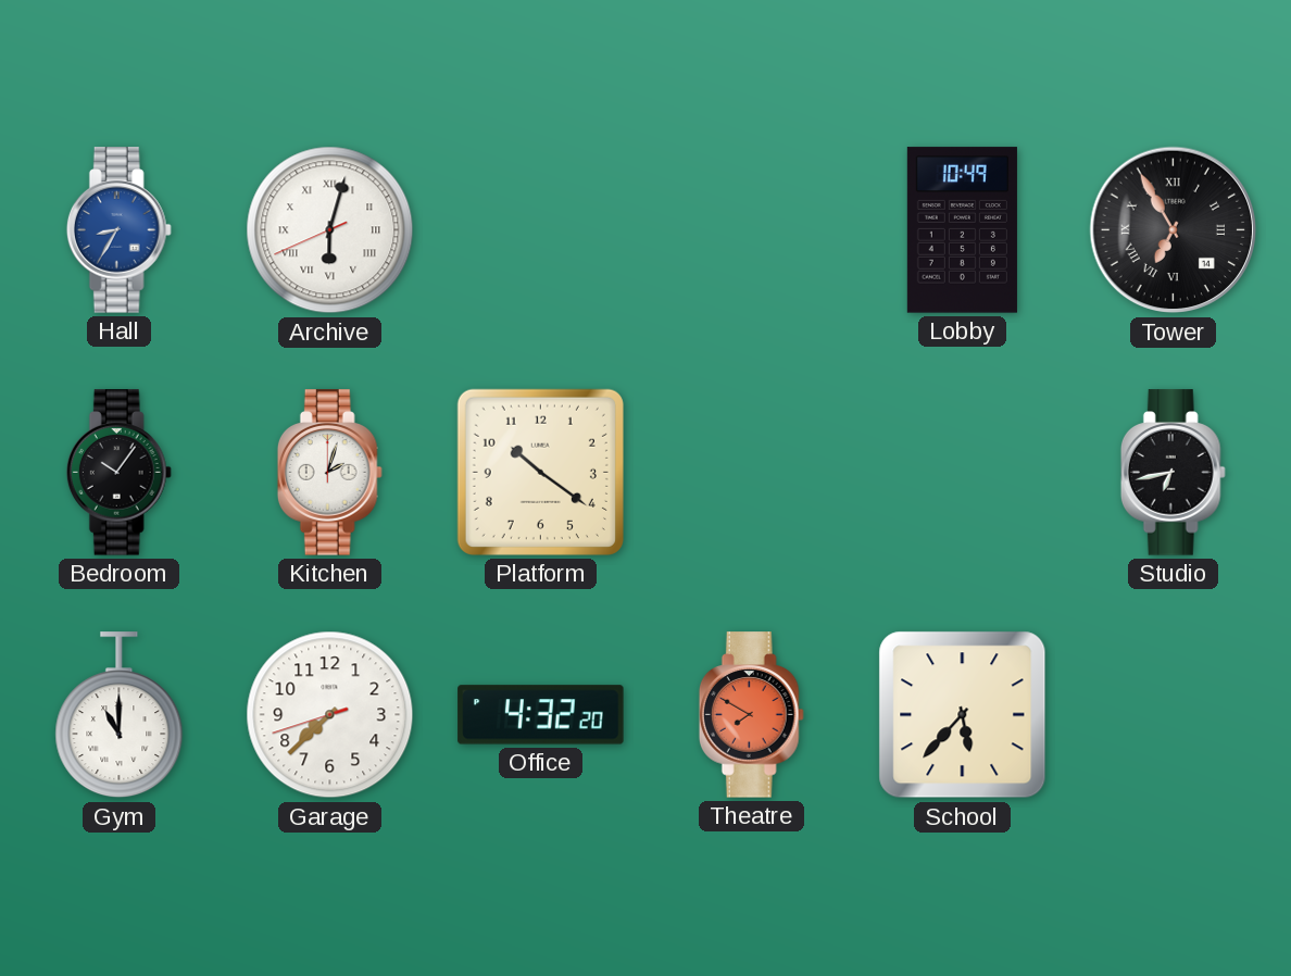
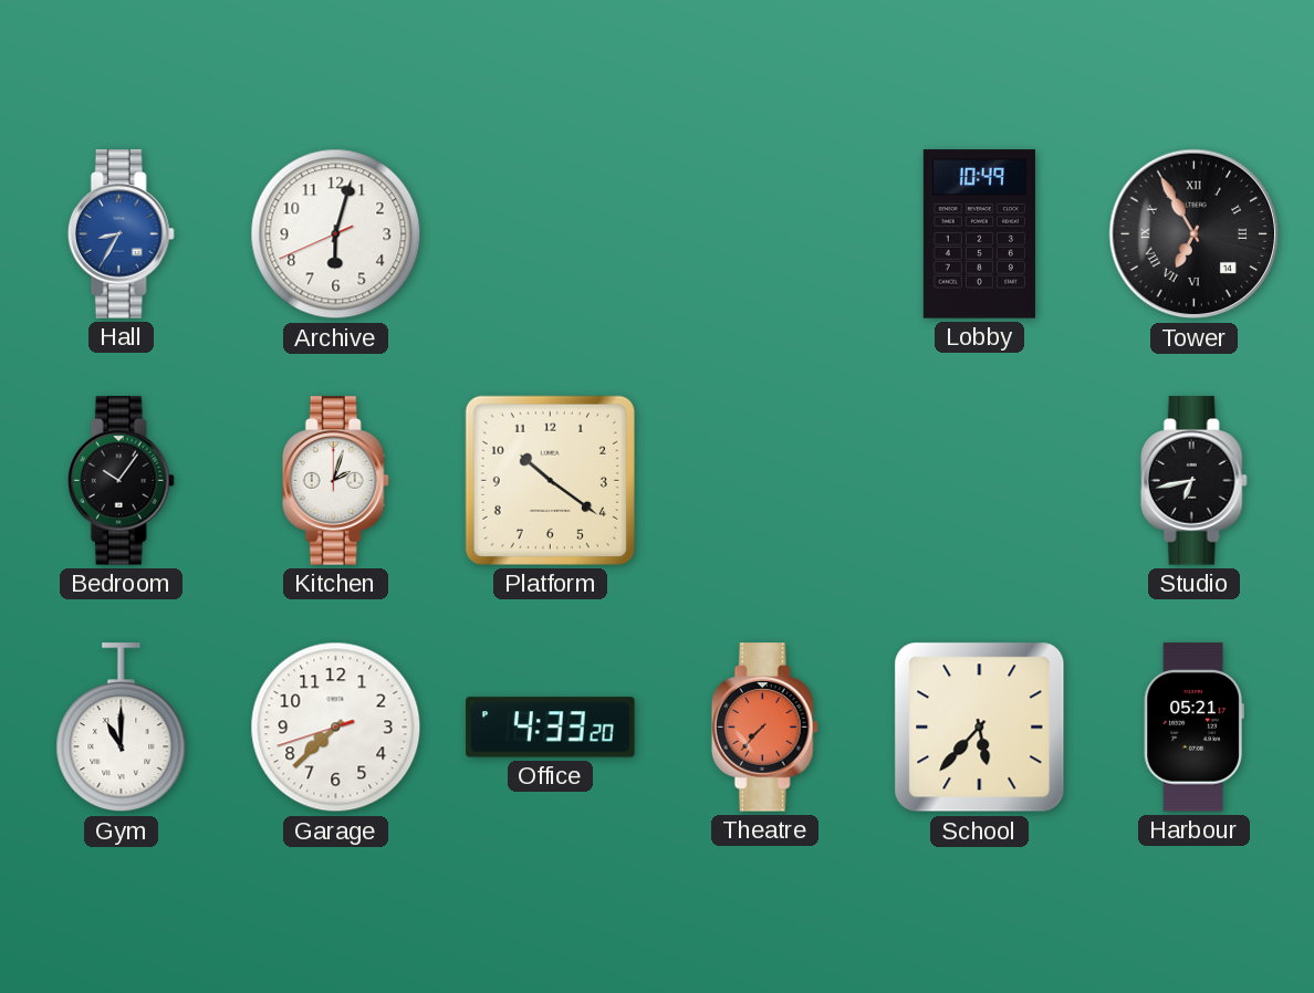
Archive numerals: Roman -> Arabic (336, 234)
Office: 4:32 -> 4:33 (551, 728)
Theatre: 7:50 -> 7:37 (764, 728)
Harbour: none -> 05:21 (1193, 728)
